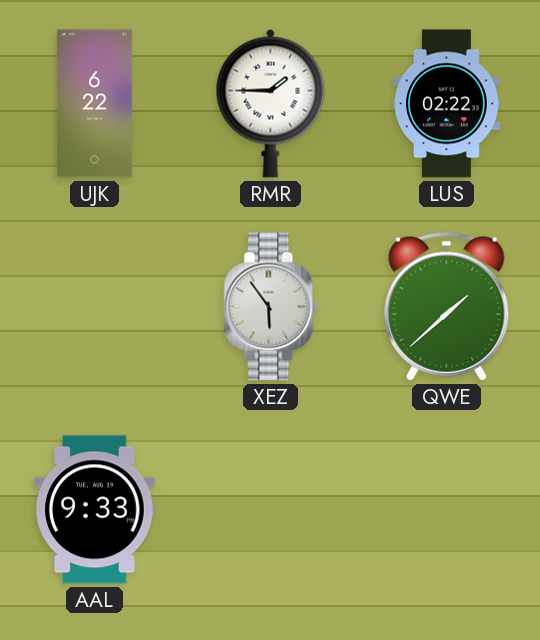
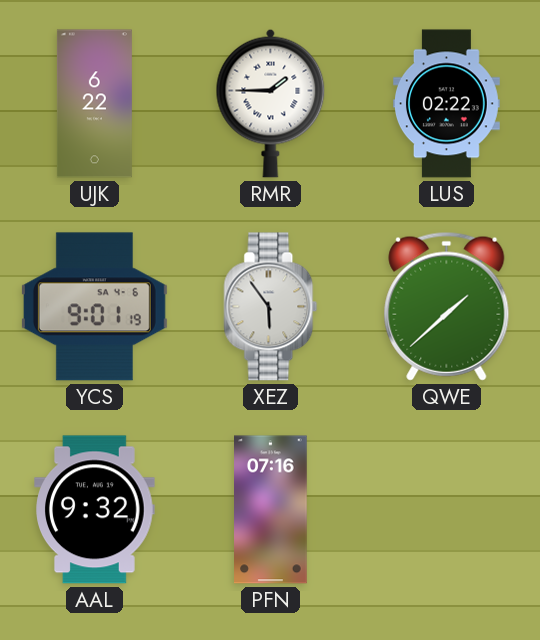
YCS: none -> 9:01 (94, 307)
AAL: 9:33 -> 9:32 (95, 510)
PFN: none -> 07:16 (271, 510)
